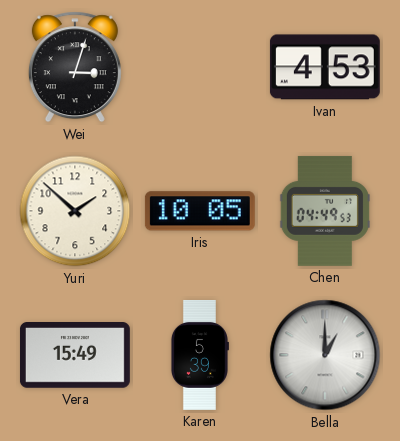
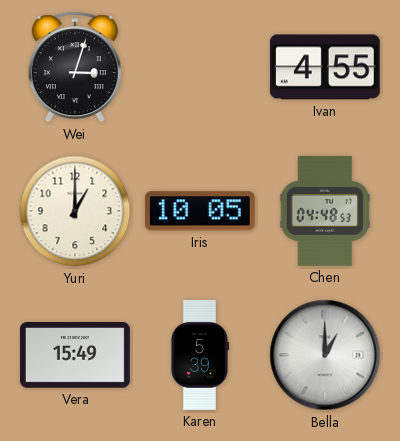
Ivan: 4:53 -> 4:55 (325, 67)
Yuri: 1:52 -> 1:00 (75, 211)
Chen: 04:49 -> 04:48 (325, 211)
